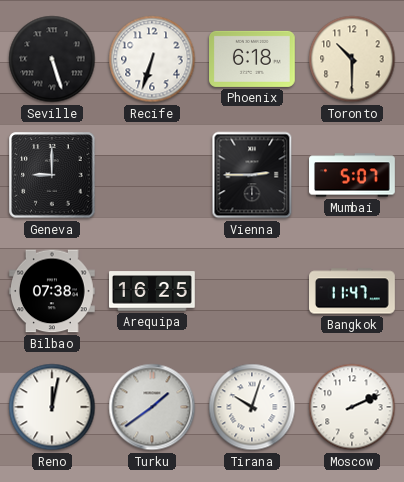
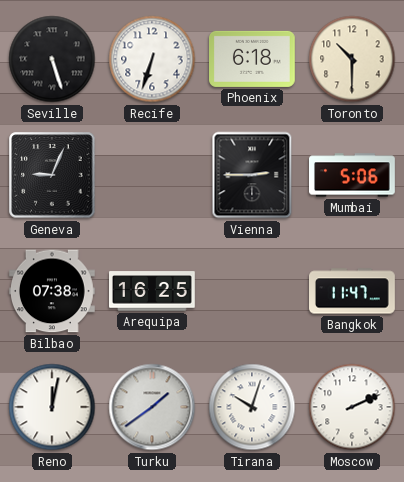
Geneva: 9:00 -> 9:04 (52, 175)
Mumbai: 5:07 -> 5:06 (353, 175)
